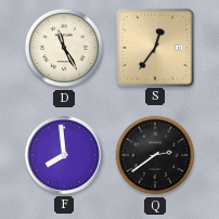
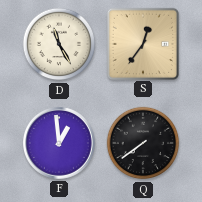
F: 7:59 -> 12:59 (60, 144)
Q: 2:39 -> 7:39 (143, 143)
